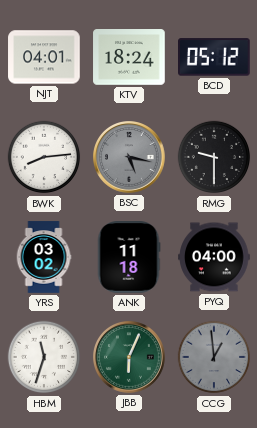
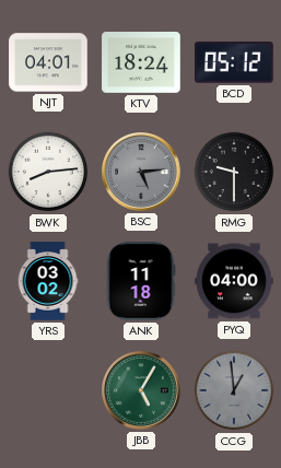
BSC: 5:17 -> 5:14 (142, 173)
HBM: 11:33 -> none (44, 357)
JBB: 6:04 -> 5:05 (142, 391)
